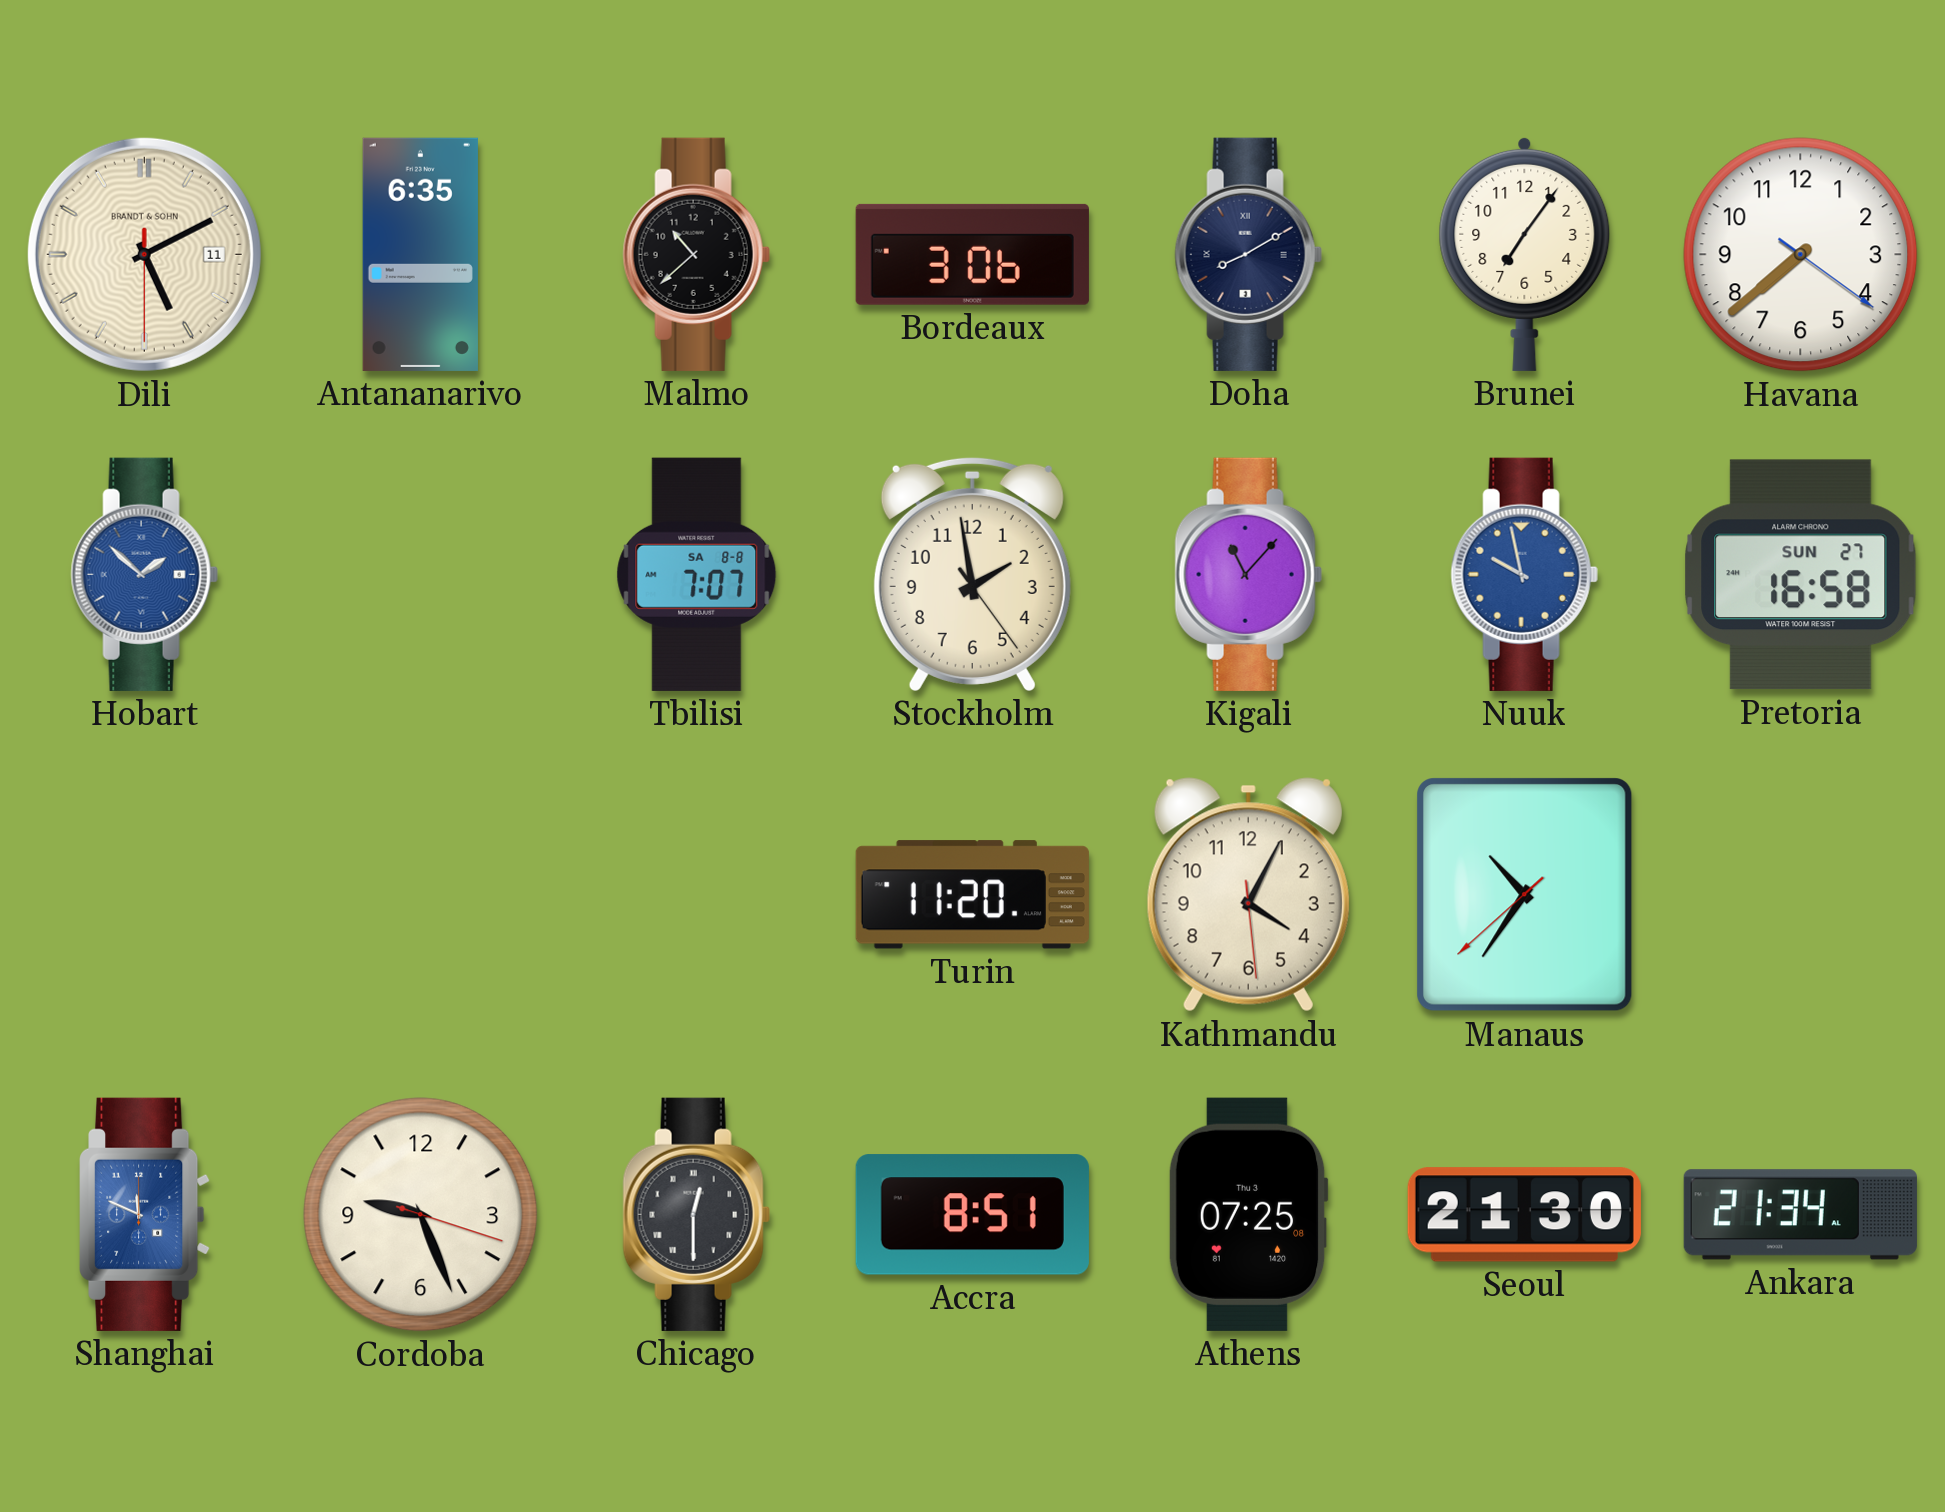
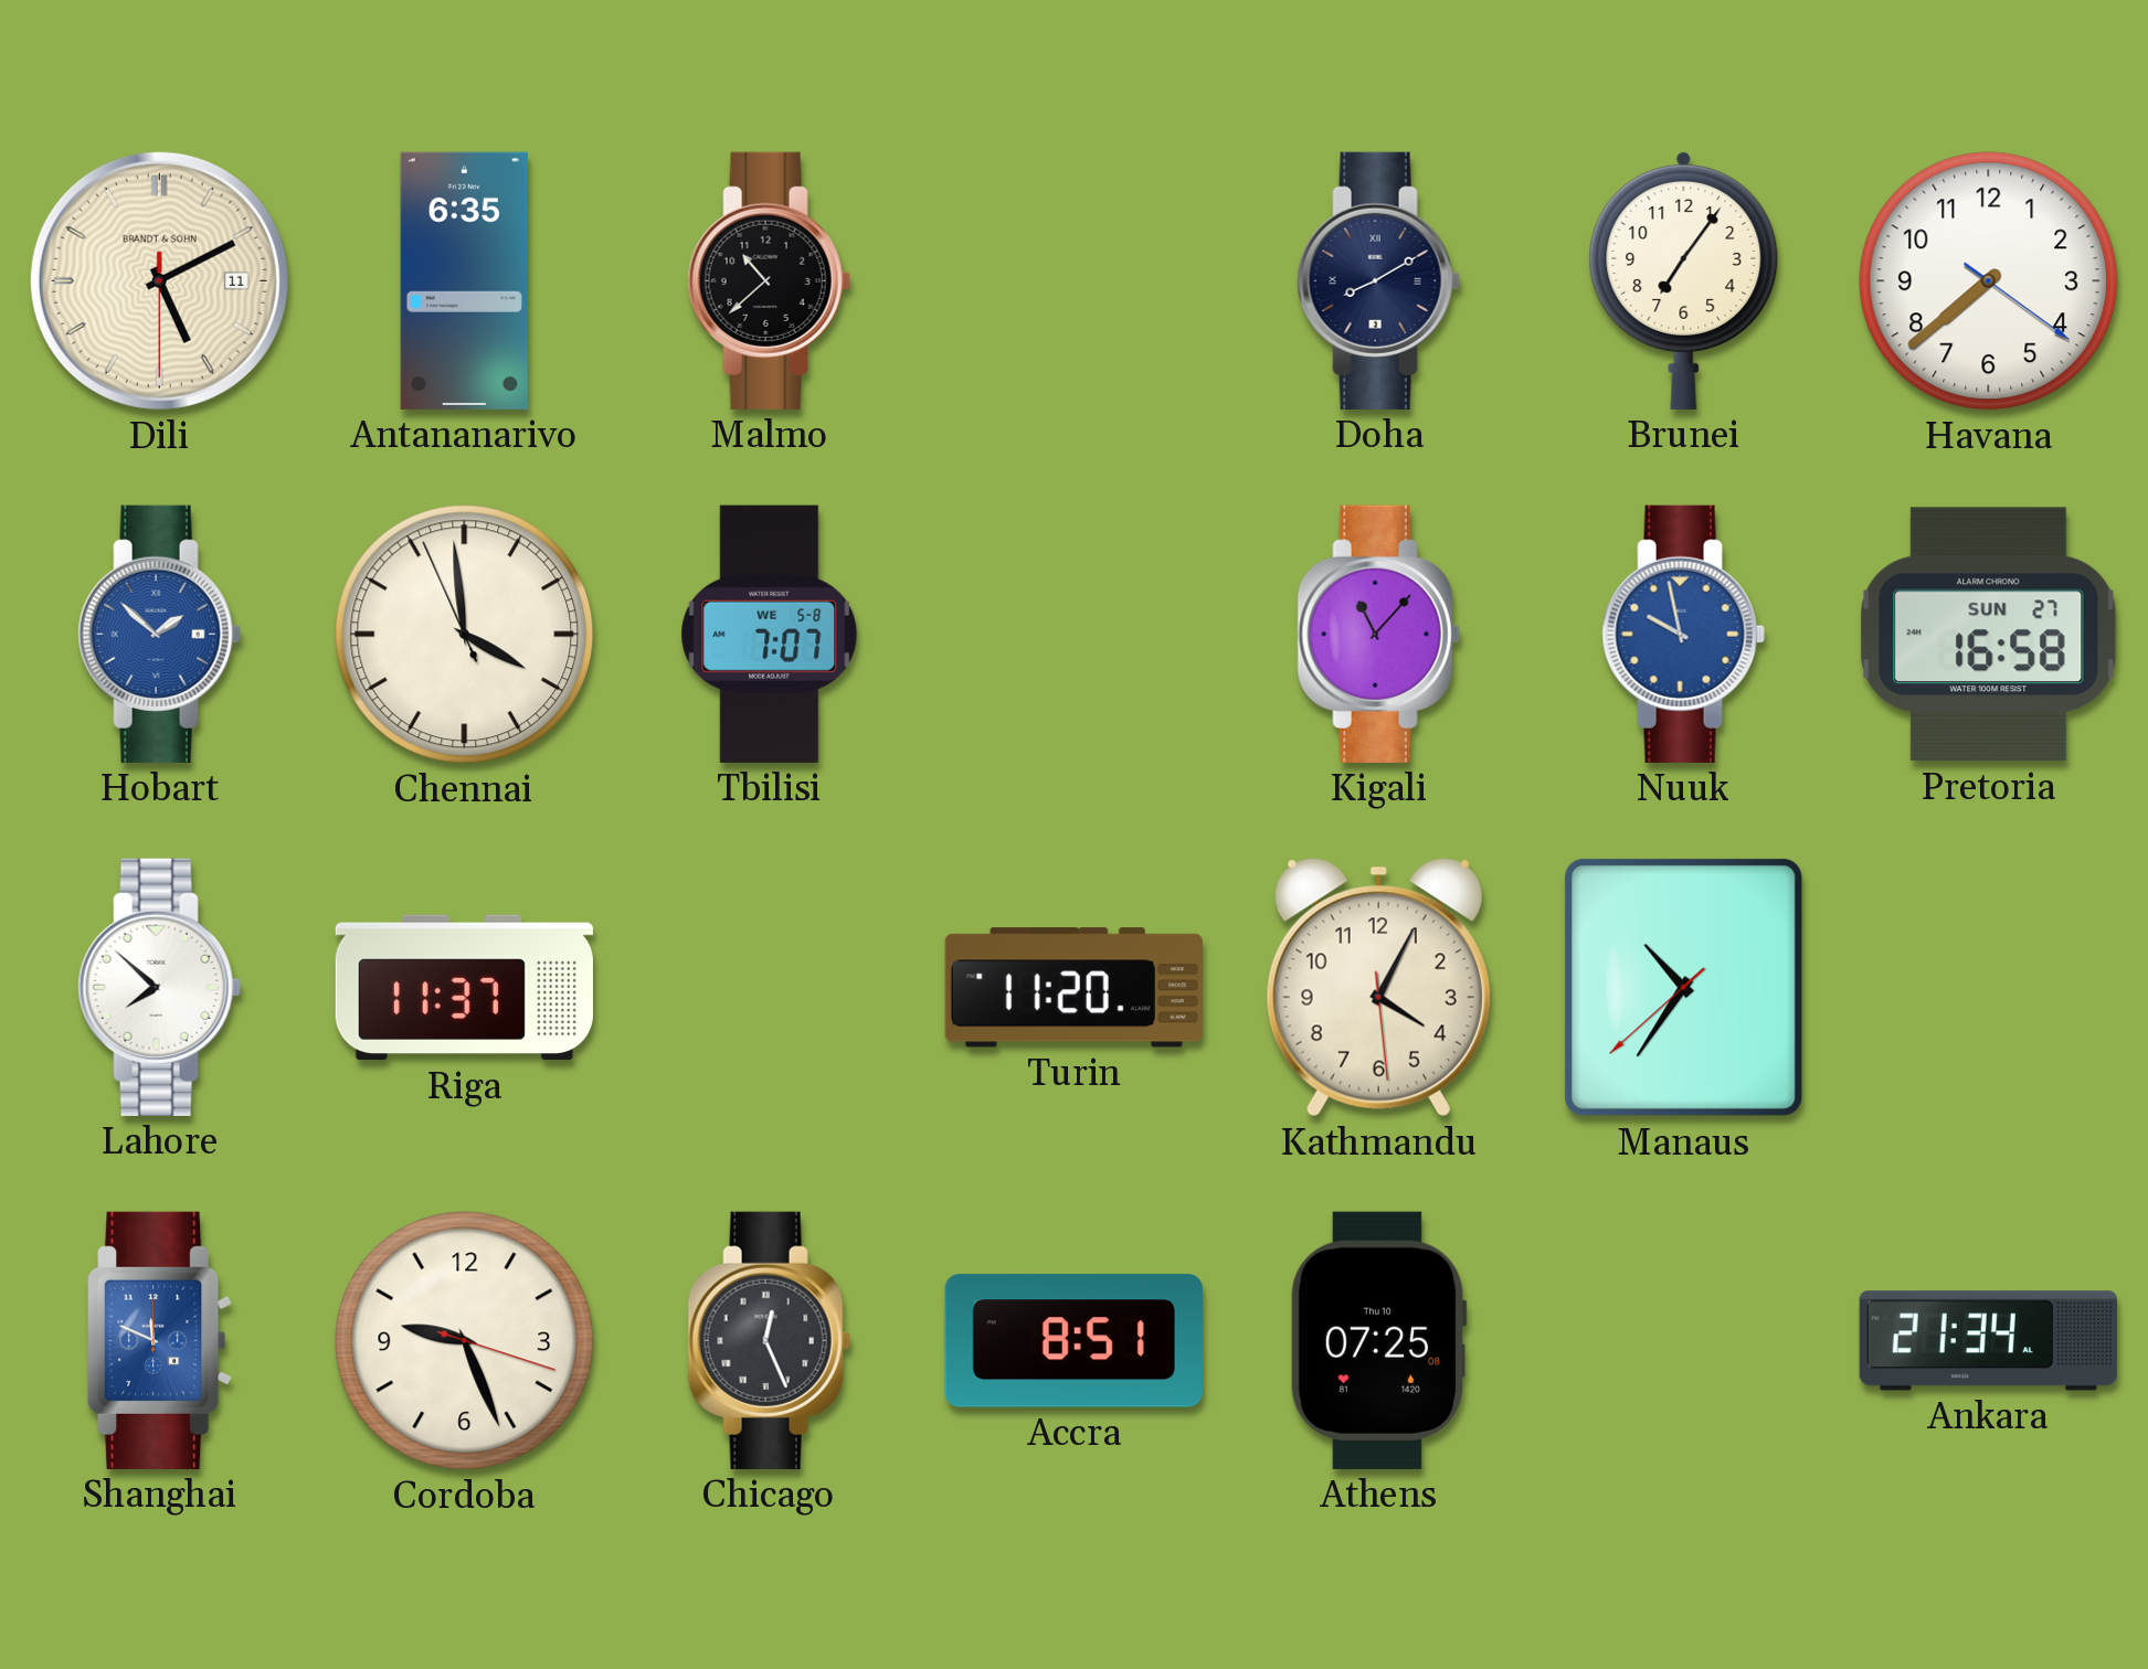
Bordeaux: 3:06 -> none (972, 254)
Chennai: none -> 3:58 (465, 635)
Tbilisi date: SA 8-8 -> WE 5-8 (770, 634)
Stockholm: 1:58 -> none (972, 574)
Lahore: none -> 7:52 (159, 987)
Riga: none -> 11:37 (464, 988)
Chicago: 12:30 -> 12:26 (769, 1340)
Athens date: Thu 3 -> Thu 10 (1378, 1340)
Seoul: 21:30 -> none (1524, 1215)
